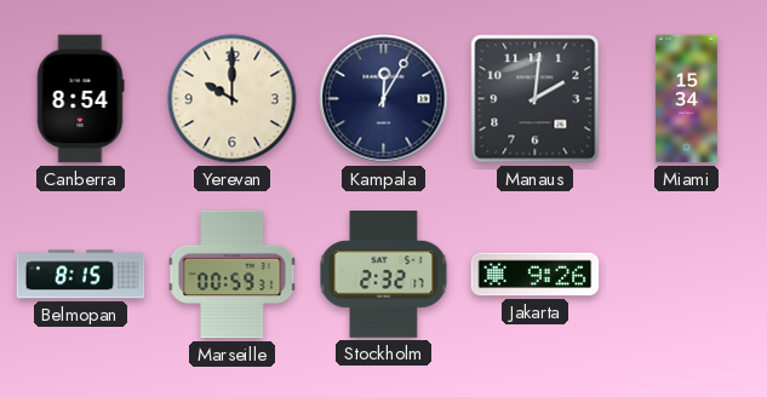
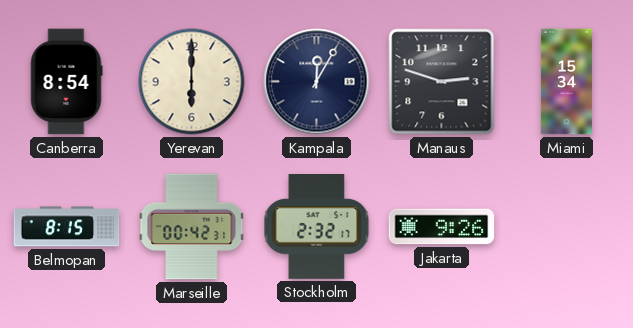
Yerevan: 10:00 -> 6:00 (192, 82)
Manaus: 2:01 -> 2:48 (442, 82)
Marseille: 00:59 -> 00:42 (192, 227)
